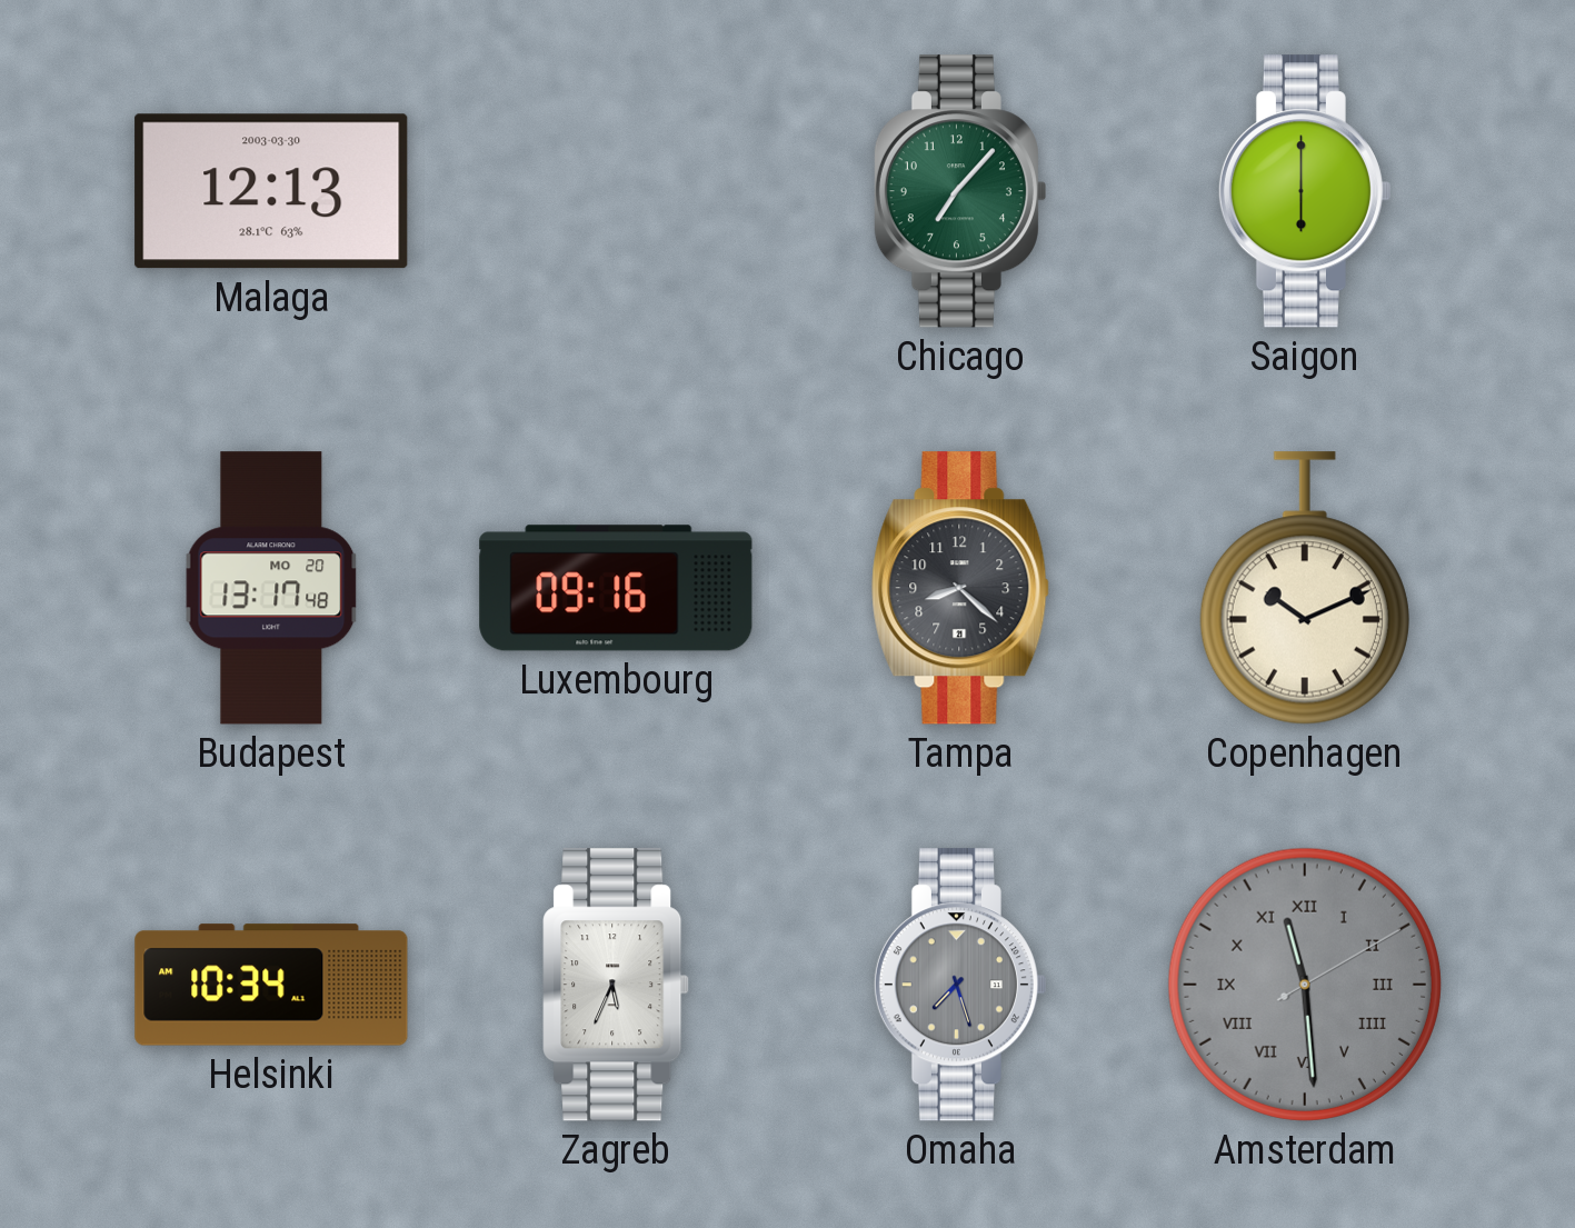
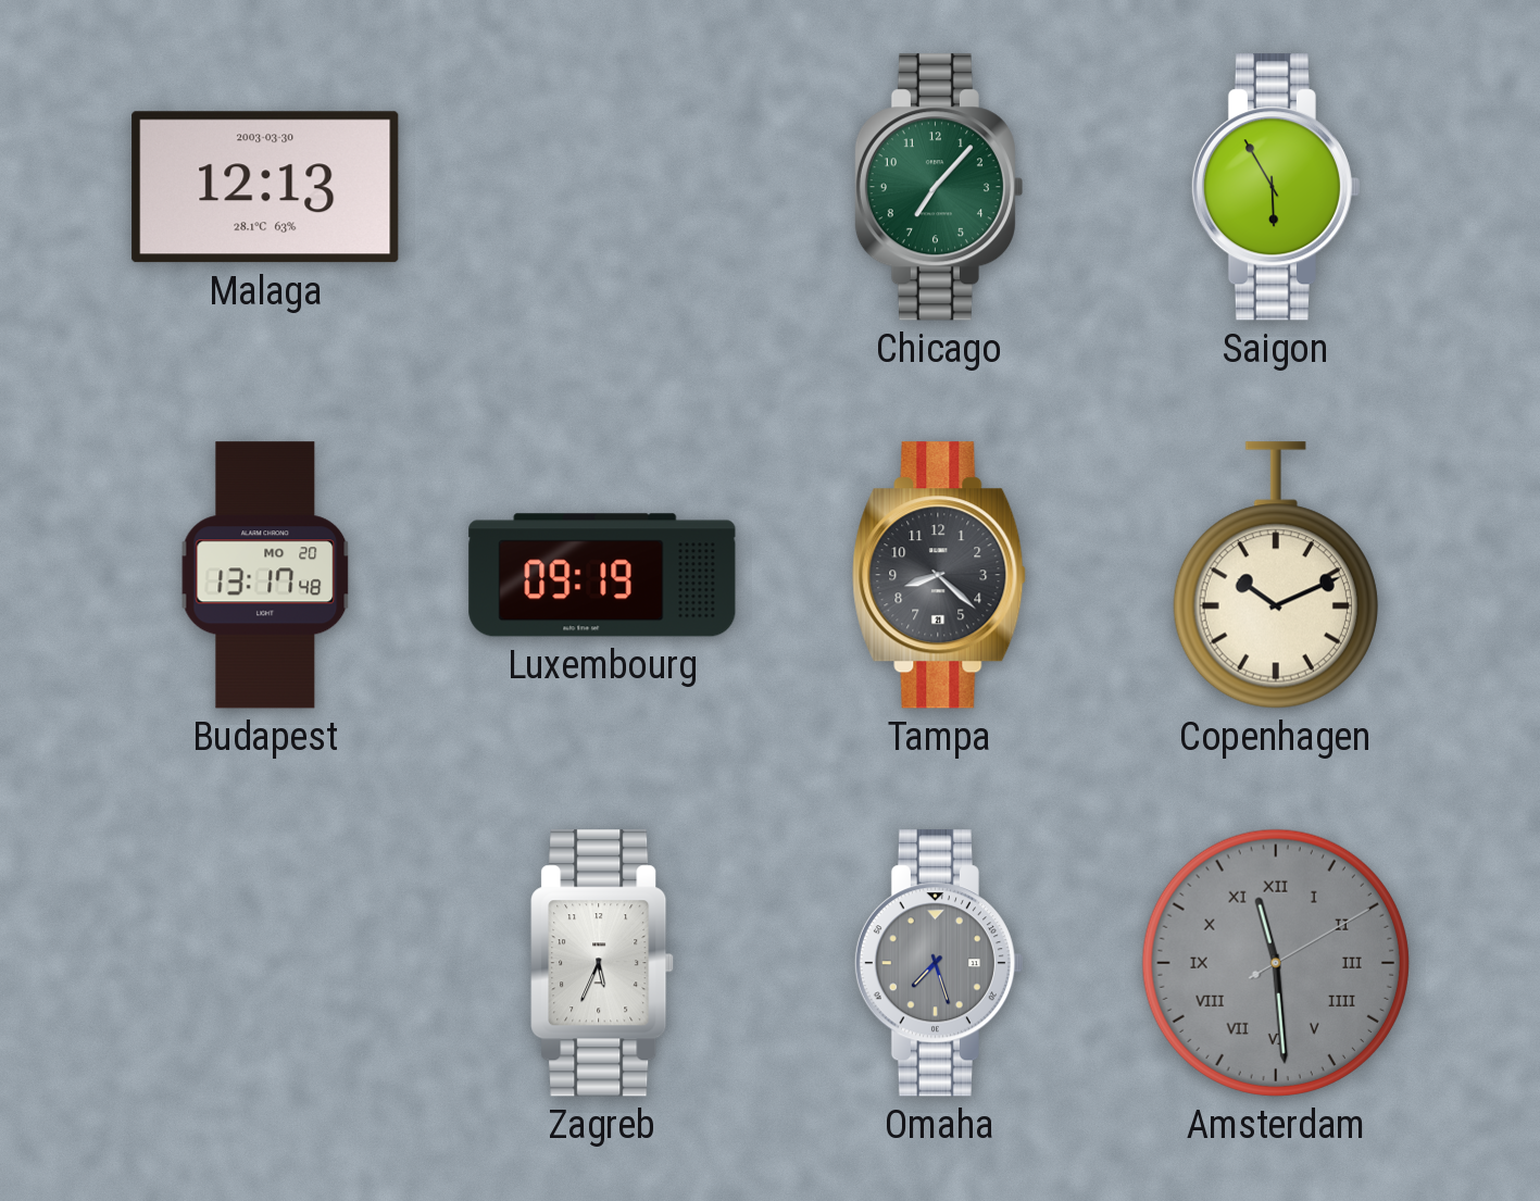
Saigon: 6:00 -> 5:55 (1275, 187)
Luxembourg: 09:16 -> 09:19 (602, 575)
Helsinki: 10:34 -> none (271, 985)
